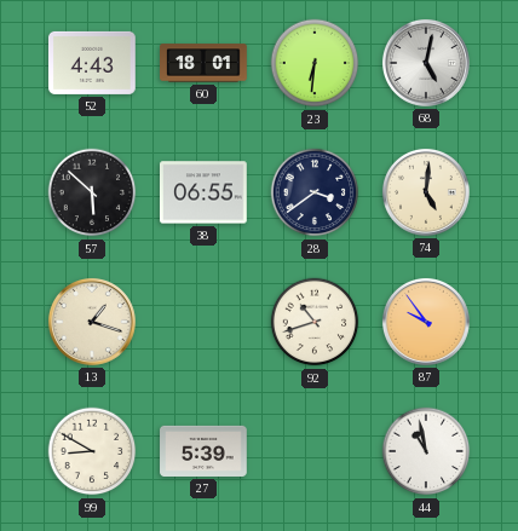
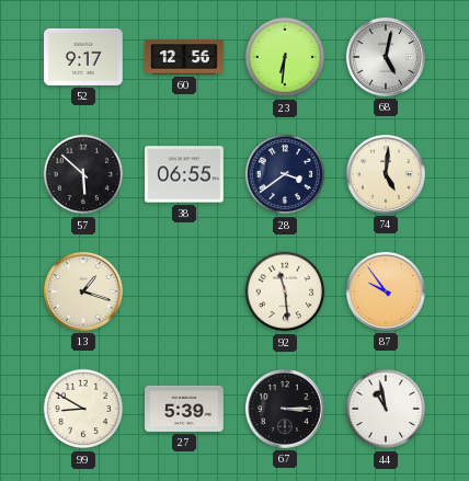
52: 4:43 -> 9:17 (84, 57)
60: 18:01 -> 12:56 (184, 57)
92: 10:42 -> 11:29 (285, 291)
67: none -> 3:15 (285, 409)
